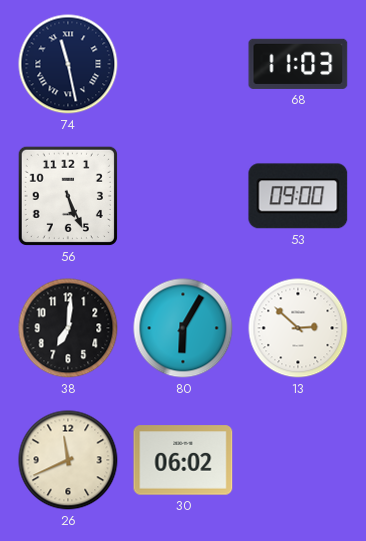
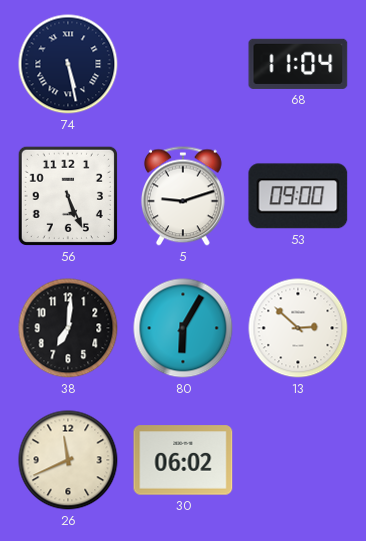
74: 11:28 -> 5:28 (68, 64)
68: 11:03 -> 11:04 (298, 64)
5: none -> 9:12 (183, 196)
